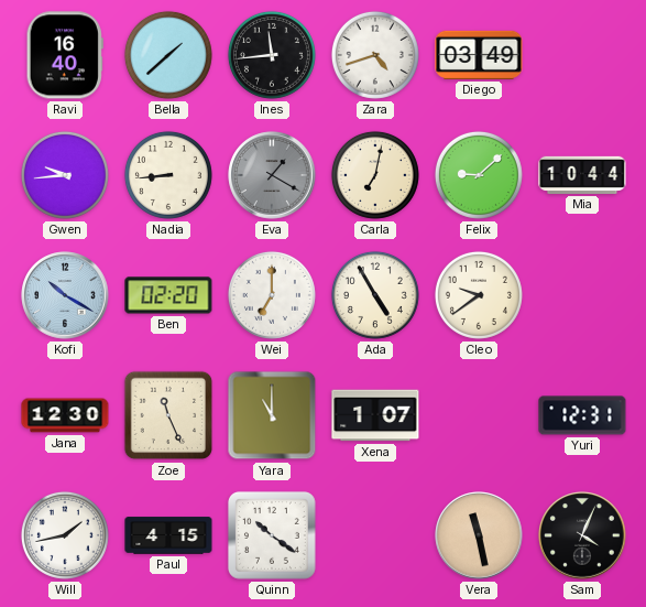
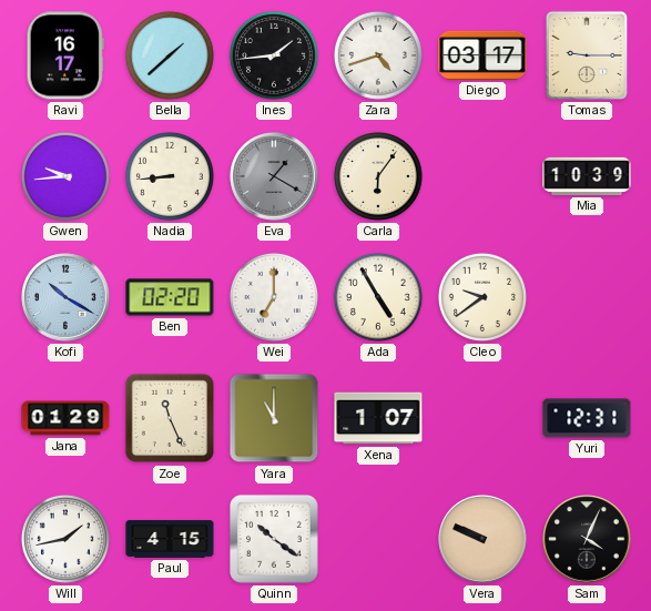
Ravi: 16:40 -> 16:17 (65, 55)
Ines: 11:44 -> 1:44 (274, 55)
Diego: 03:49 -> 03:17 (482, 55)
Tomas: none -> 9:15 (587, 55)
Carla: 7:02 -> 6:06 (378, 176)
Felix: 9:08 -> none (479, 175)
Mia: 10:44 -> 10:39 (587, 176)
Jana: 12:30 -> 01:29 (65, 418)
Vera: 11:28 -> 9:49 (482, 539)
